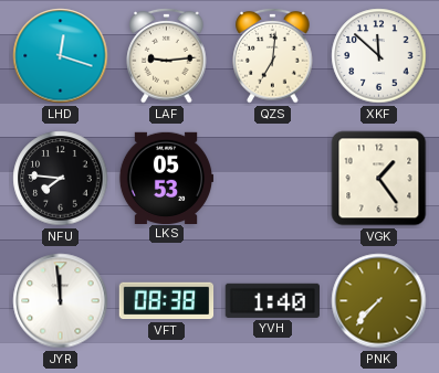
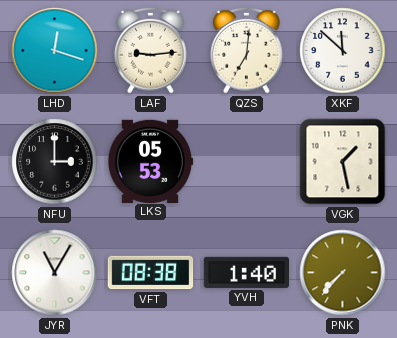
NFU: 7:46 -> 3:00 (55, 162)
VGK: 1:24 -> 1:28 (343, 162)
JYR: 11:59 -> 11:05 (55, 273)
